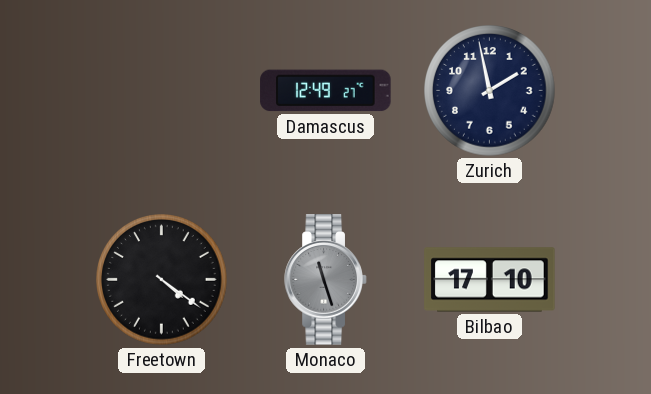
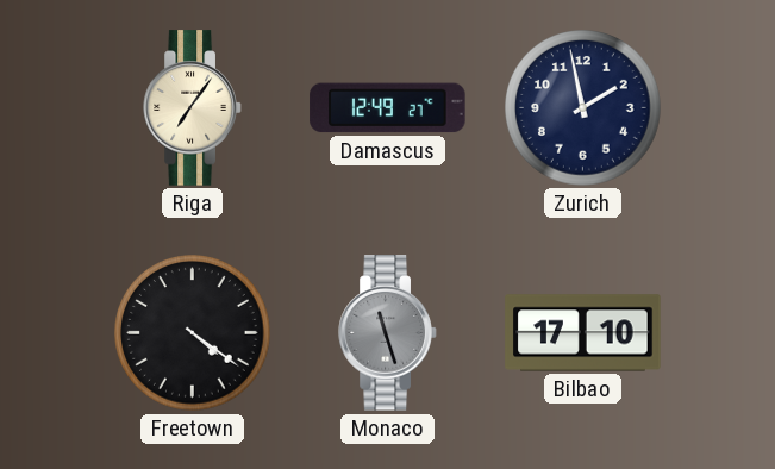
Riga: none -> 7:06 (193, 108)
